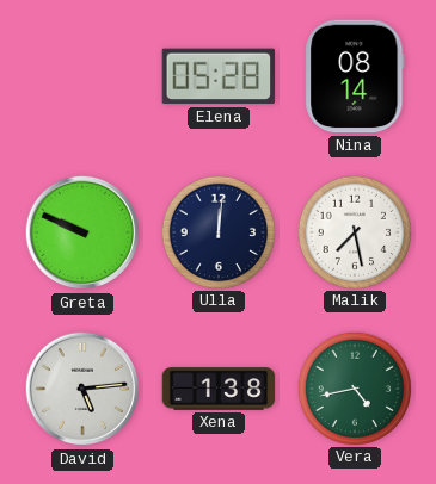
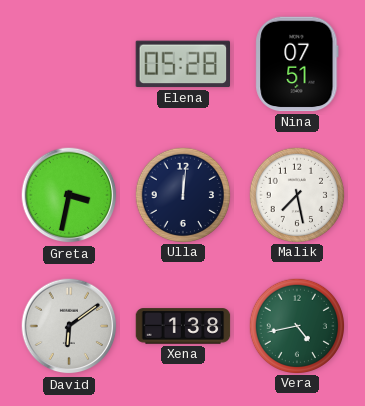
Nina: 08:14 -> 07:51 (297, 64)
Greta: 9:49 -> 3:32 (69, 195)
David: 5:14 -> 6:09 (69, 326)
